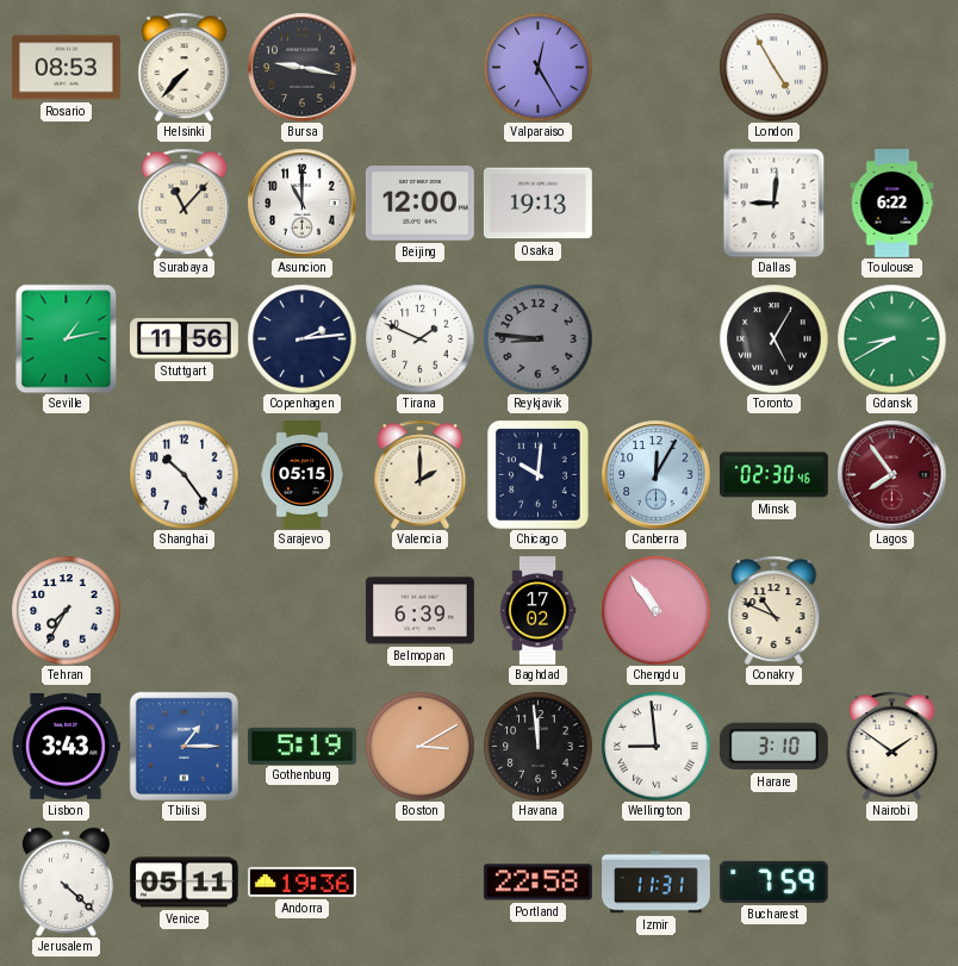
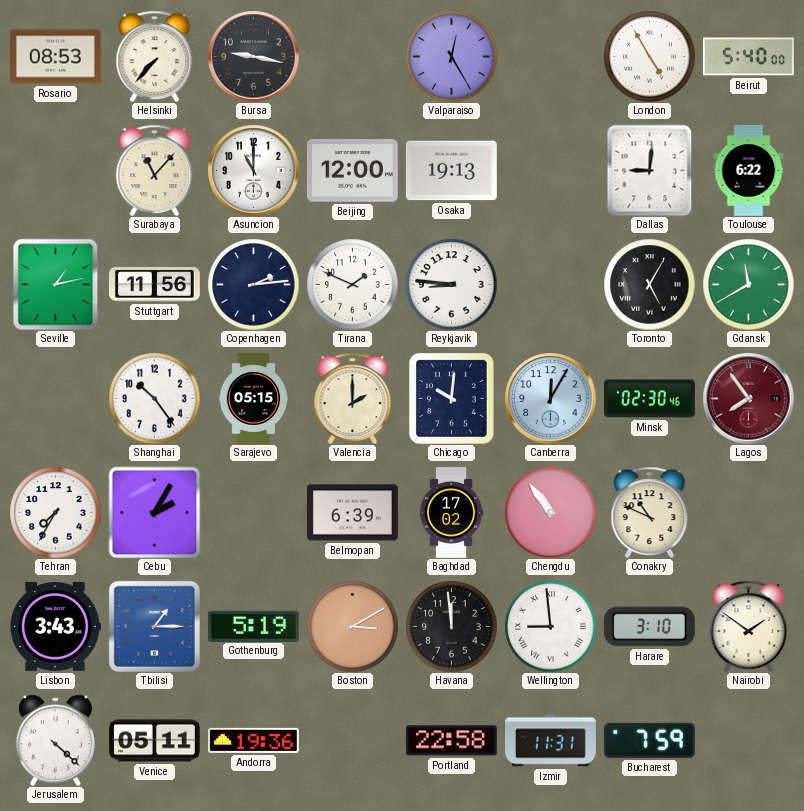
Beirut: none -> 5:40 (748, 57)
Reykjavik dial: grey -> white (451, 284)
Gdansk: 8:40 -> 11:40 (748, 284)
Cebu: none -> 2:05 (154, 512)
